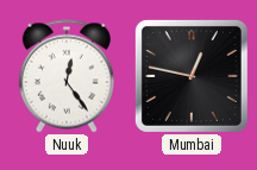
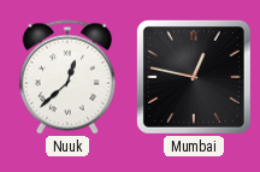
Nuuk: 12:24 -> 12:38 (67, 77)
